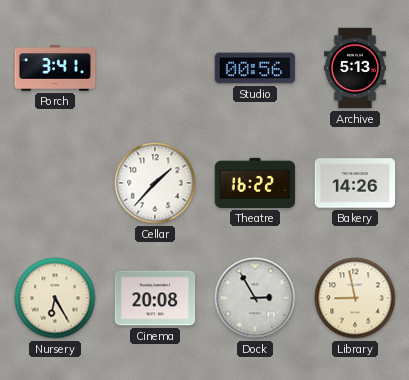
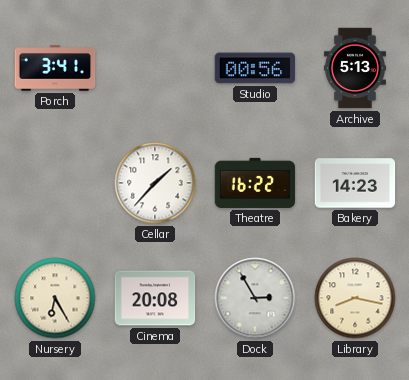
Bakery: 14:26 -> 14:23 (355, 183)
Library: 8:58 -> 8:17 (355, 298)
